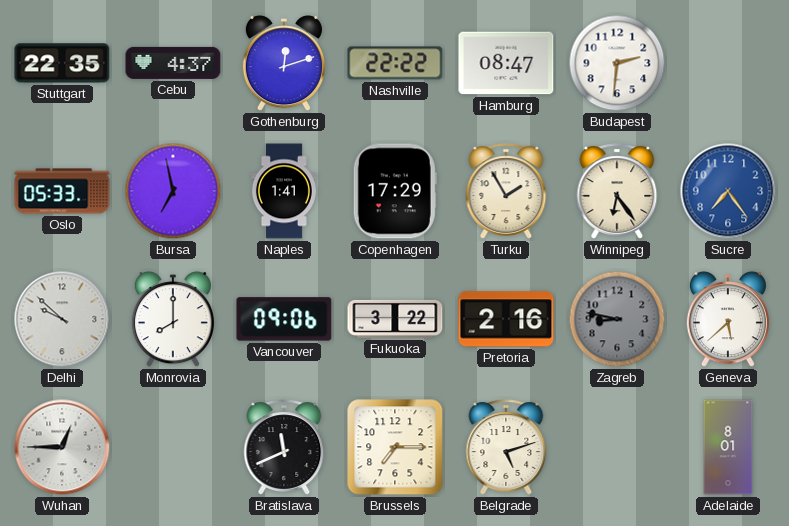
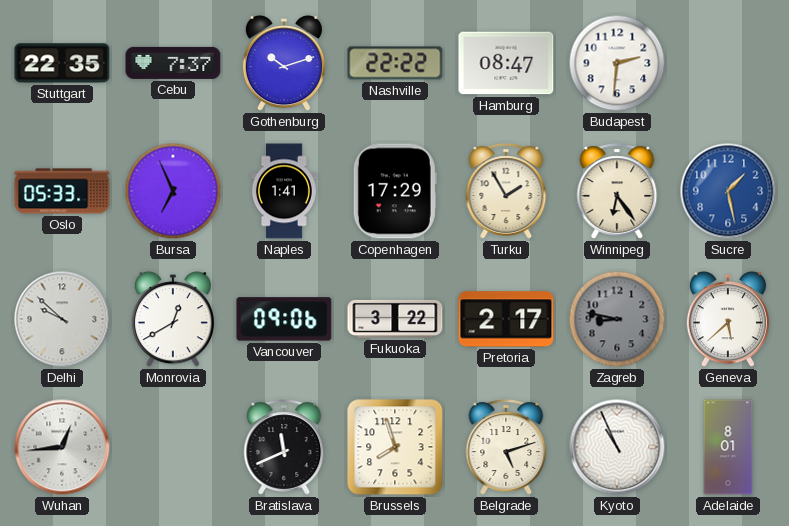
Cebu: 4:37 -> 7:37 (173, 63)
Gothenburg: 12:12 -> 10:12 (284, 64)
Bursa: 6:58 -> 6:56 (173, 191)
Sucre: 7:24 -> 1:28 (728, 191)
Monrovia: 8:00 -> 12:40 (173, 320)
Pretoria: 2:16 -> 2:17 (506, 319)
Wuhan: 12:45 -> 12:44 (62, 447)
Brussels: 7:15 -> 7:57 (395, 447)
Kyoto: none -> 10:56 (617, 447)
